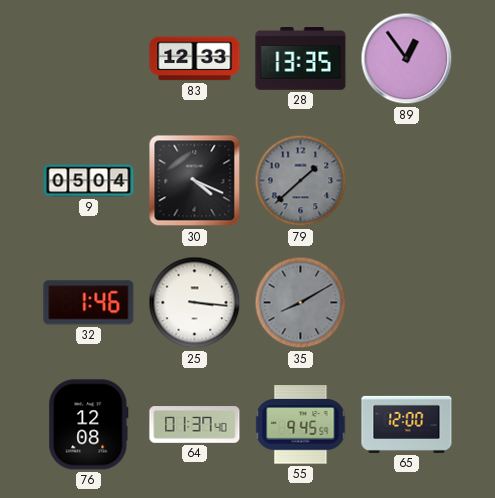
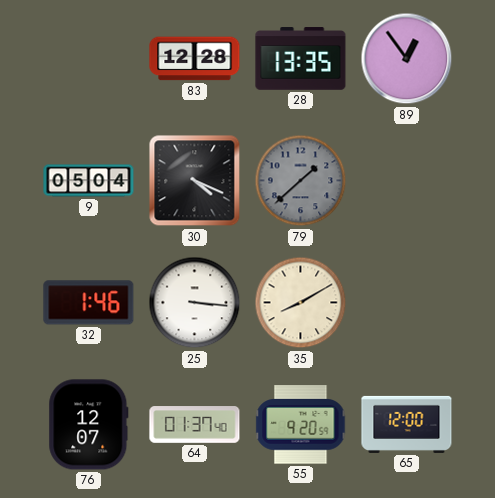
83: 12:33 -> 12:28 (195, 59)
35 dial: grey -> cream (301, 303)
76: 12:08 -> 12:07 (89, 425)
55: 9:45 -> 9:20 (301, 425)
